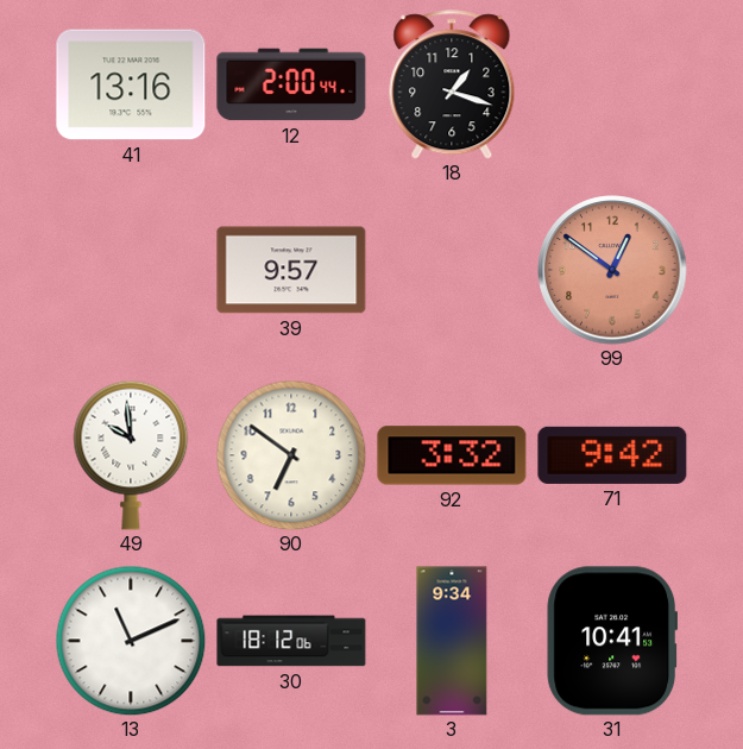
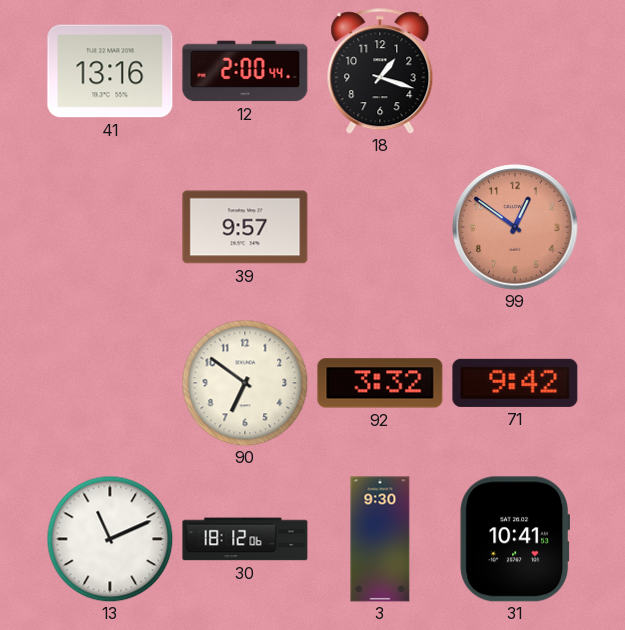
49: 9:59 -> none (131, 455)
3: 9:34 -> 9:30 (380, 539)
